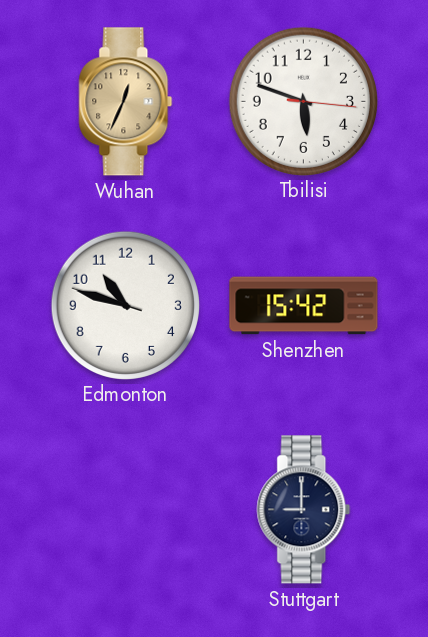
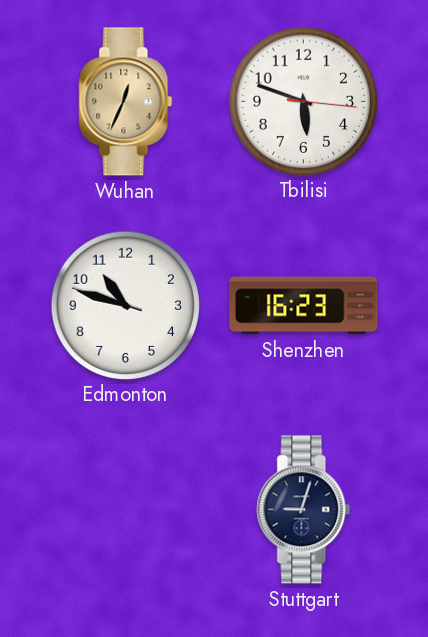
Shenzhen: 15:42 -> 16:23 (304, 306)
Stuttgart: 9:00 -> 9:03 (304, 510)
